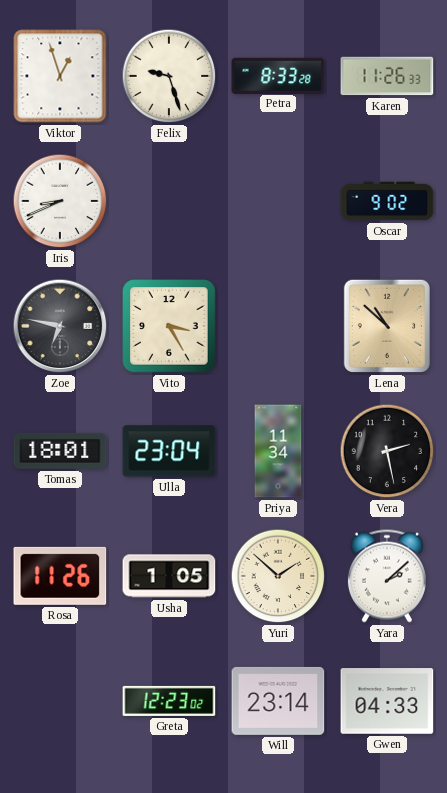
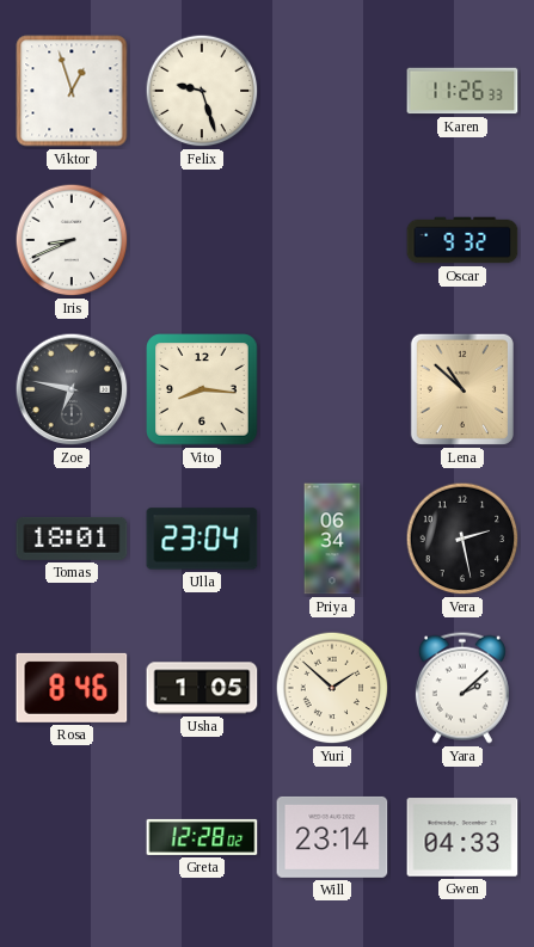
Petra: 8:33 -> none (278, 75)
Oscar: 9:02 -> 9:32 (462, 240)
Vito: 3:25 -> 8:16 (202, 389)
Priya: 11:34 -> 06:34 (332, 539)
Rosa: 11:26 -> 8:46 (72, 688)
Greta: 12:23 -> 12:28 (202, 837)
